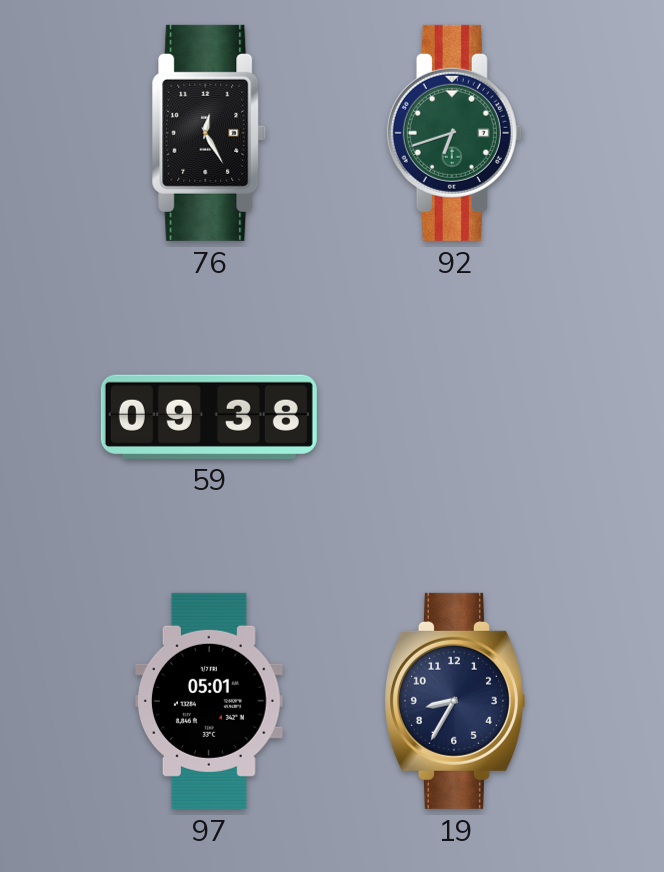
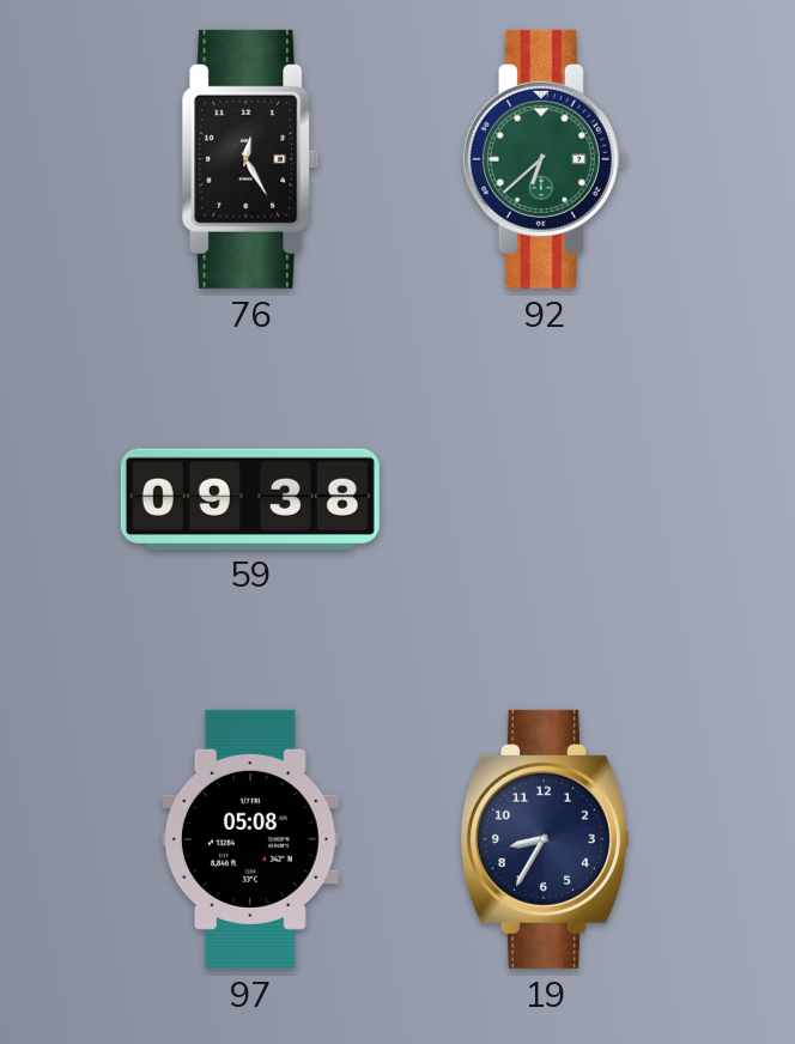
92: 6:42 -> 6:38 (545, 159)
97: 05:01 -> 05:08 (250, 839)
